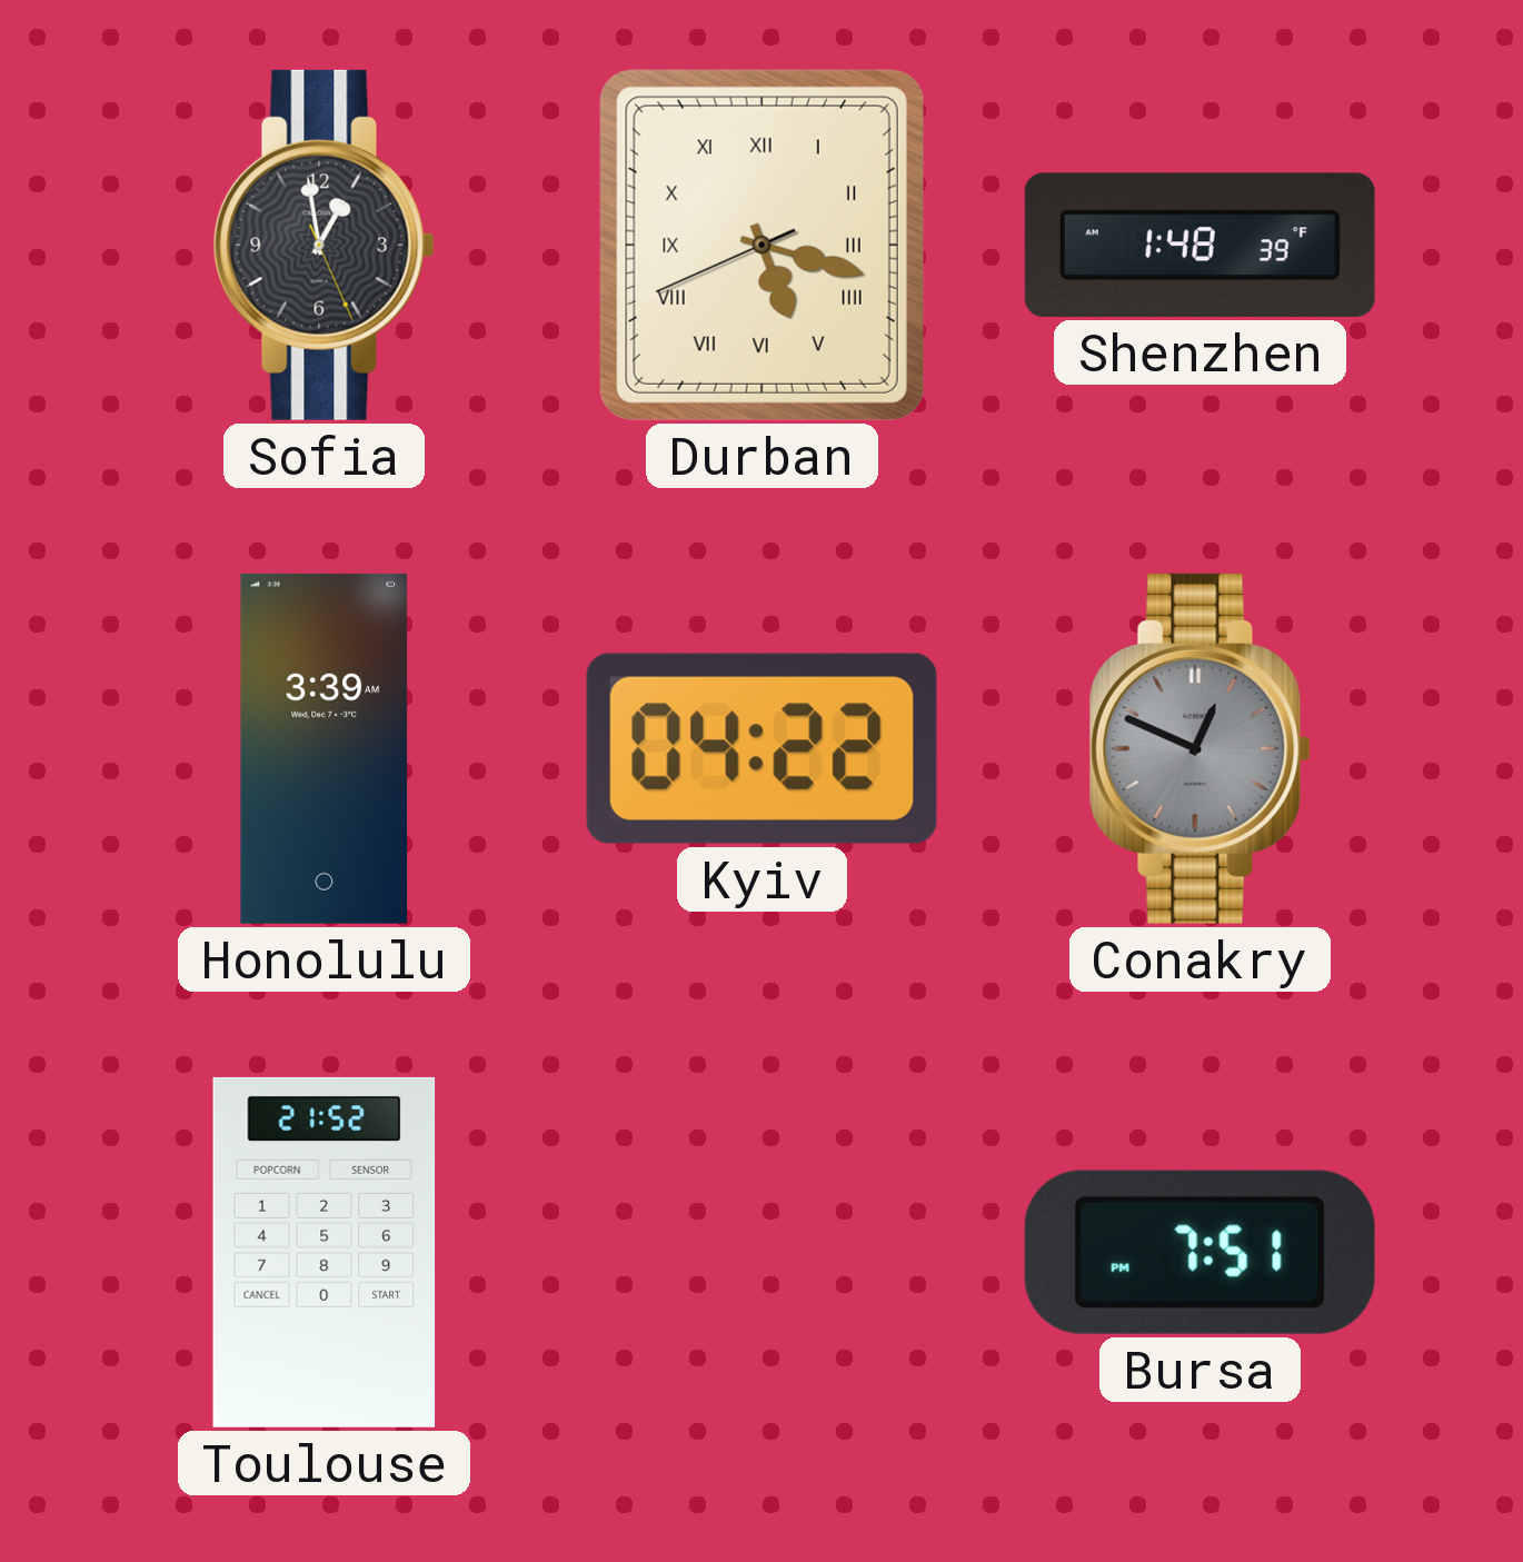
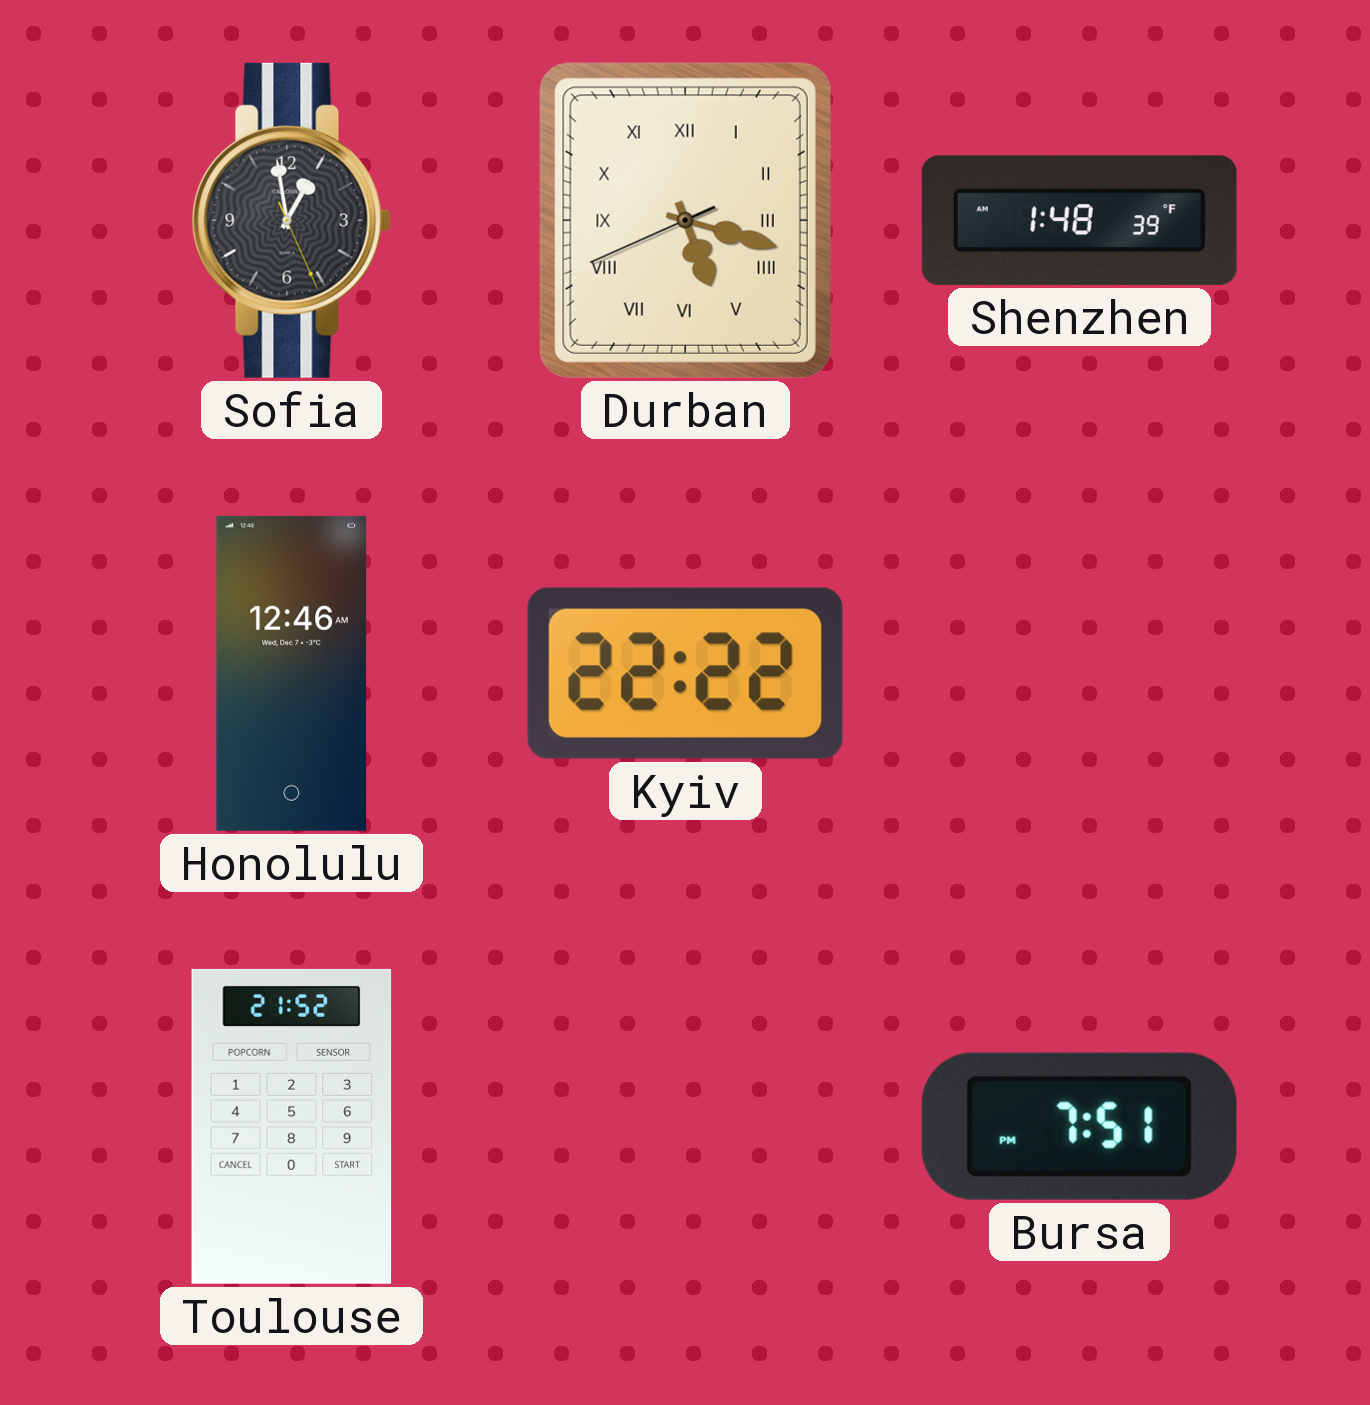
Honolulu: 3:39 -> 12:46 (292, 673)
Kyiv: 04:22 -> 22:22 (685, 673)
Conakry: 12:49 -> none (1200, 748)
